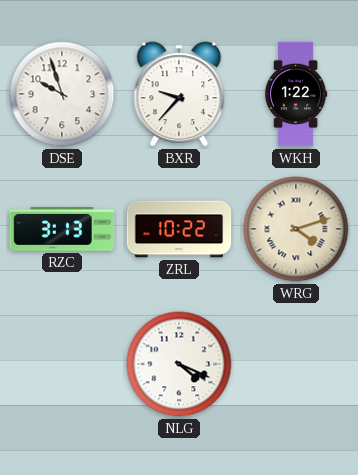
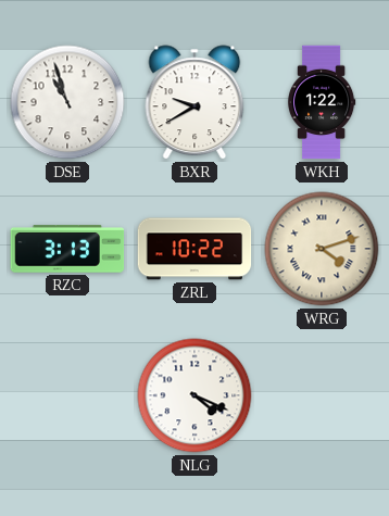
DSE: 9:57 -> 10:57 (67, 102)
BXR: 9:37 -> 9:40 (195, 102)
